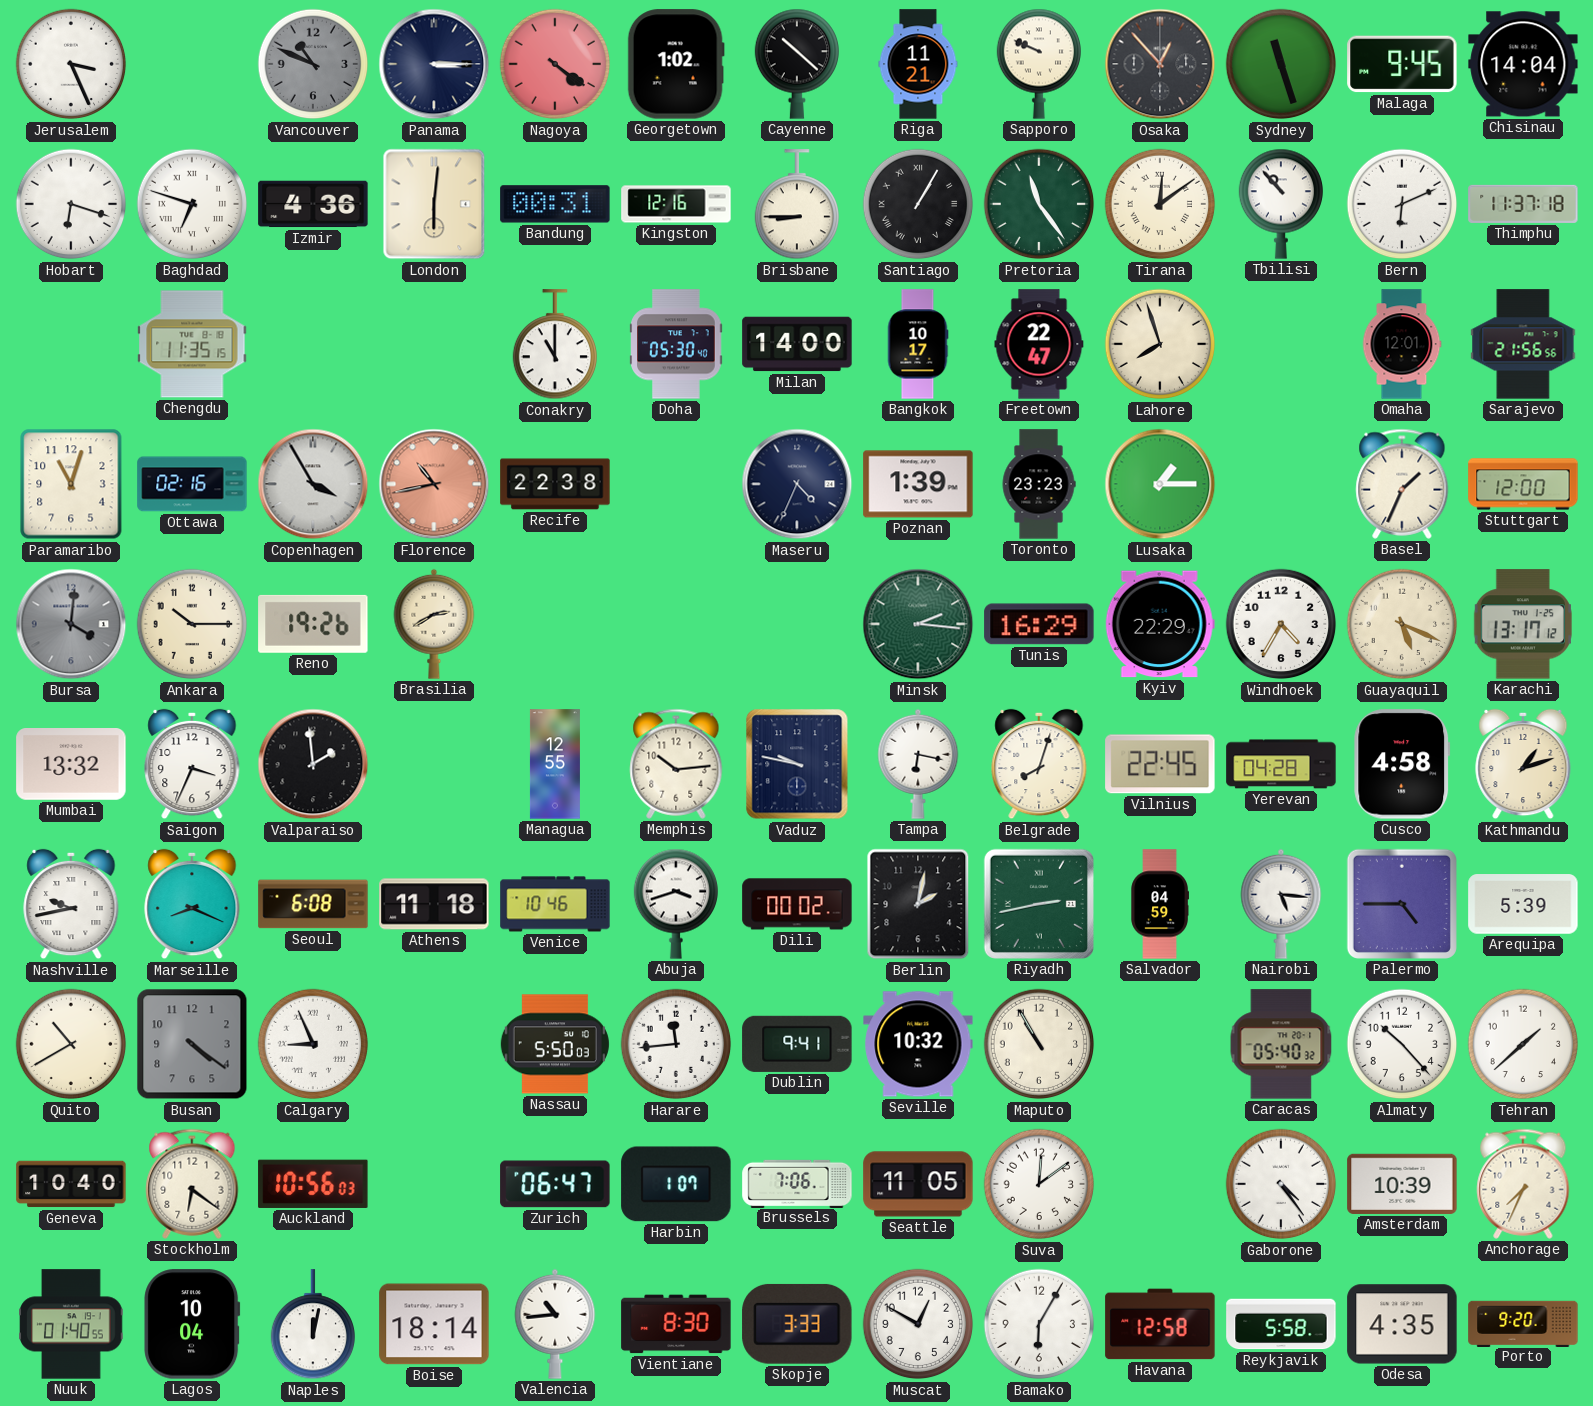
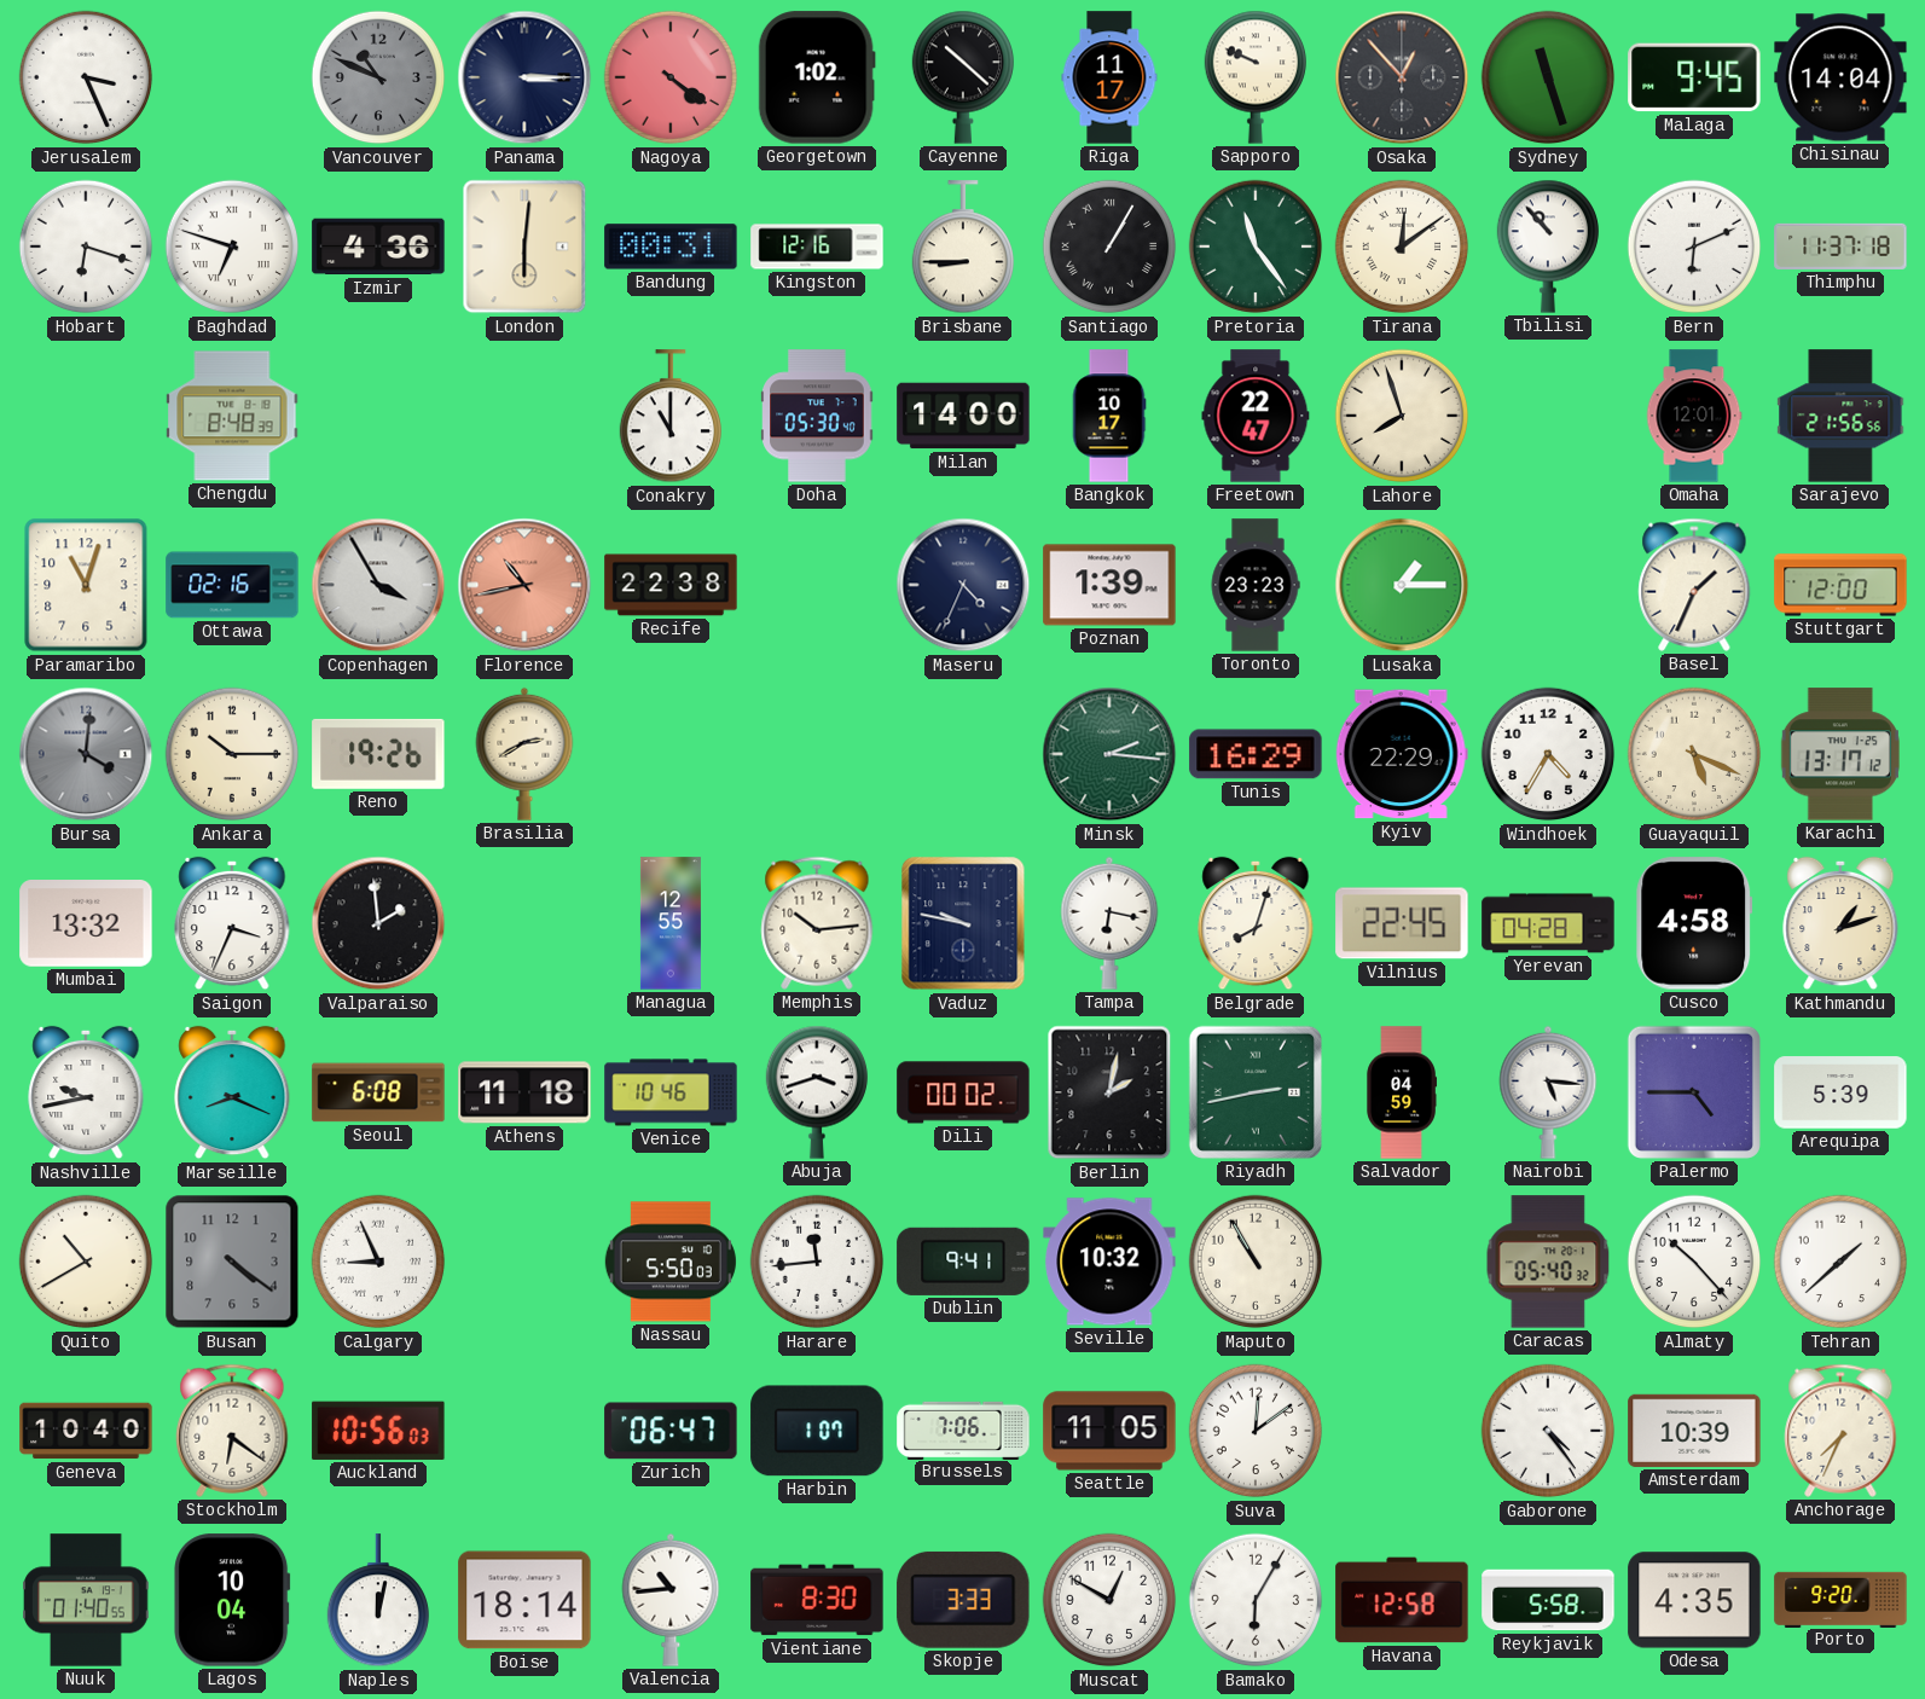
Riga: 11:21 -> 11:17 (1109, 77)
Chengdu: 11:35 -> 8:48 (232, 416)
